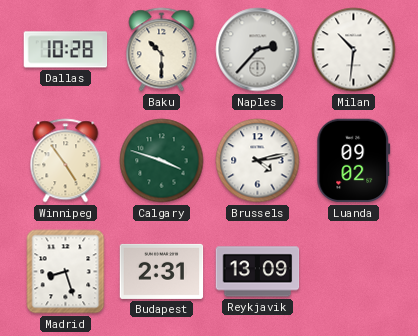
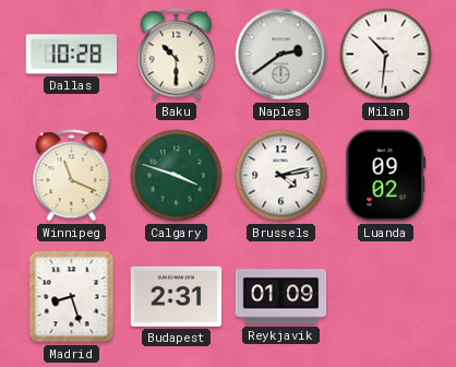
Naples: 2:37 -> 2:39 (281, 55)
Winnipeg: 4:54 -> 11:19 (72, 176)
Reykjavik: 13:09 -> 01:09 (281, 297)
